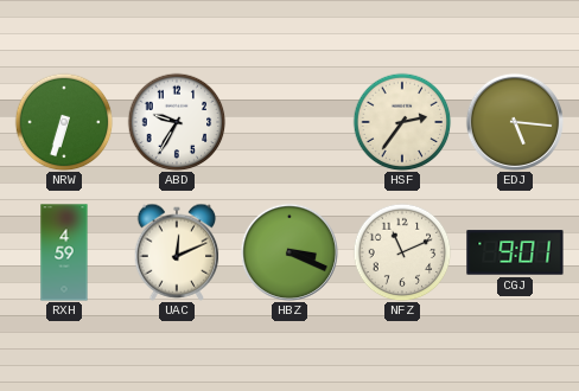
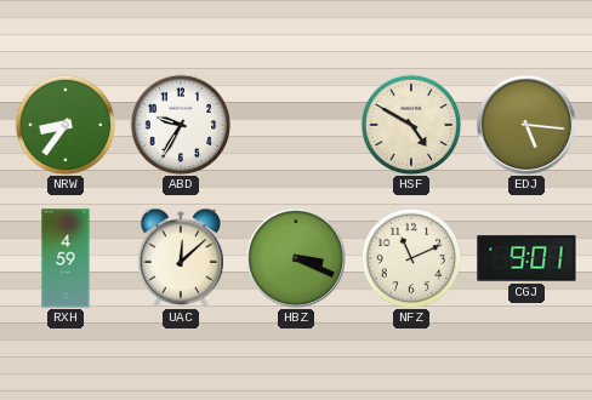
NRW: 6:33 -> 8:36 (66, 125)
HSF: 2:36 -> 4:50 (411, 125)
UAC: 12:11 -> 12:08 (181, 258)
